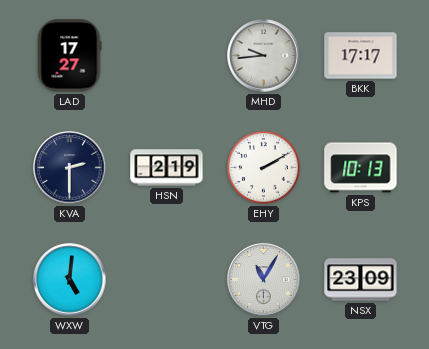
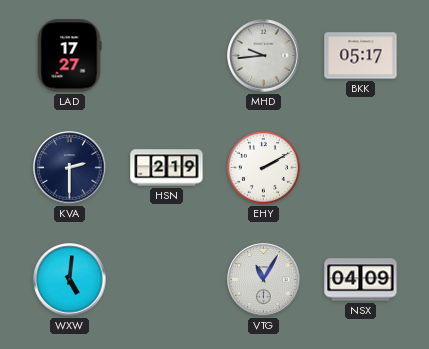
BKK: 17:17 -> 05:17 (361, 56)
KPS: 10:13 -> none (361, 168)
NSX: 23:09 -> 04:09 (361, 280)
